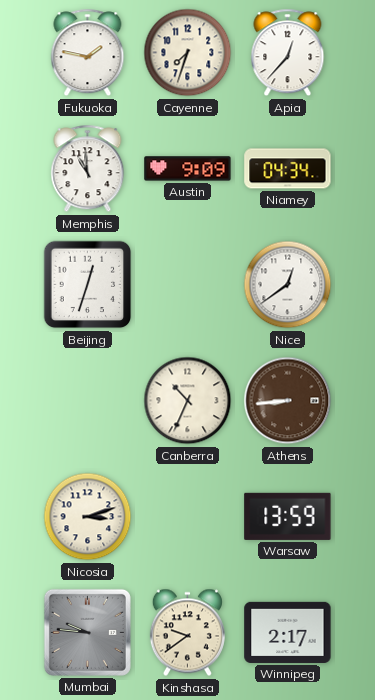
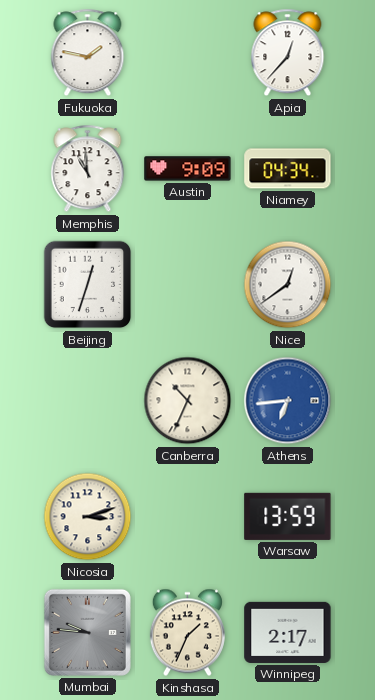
Cayenne: 7:33 -> none (188, 53)
Athens: 8:44 -> 6:44 (288, 401)
Athens dial: brown -> blue (288, 401)
Kinshasa: 9:39 -> 1:34 (187, 633)
